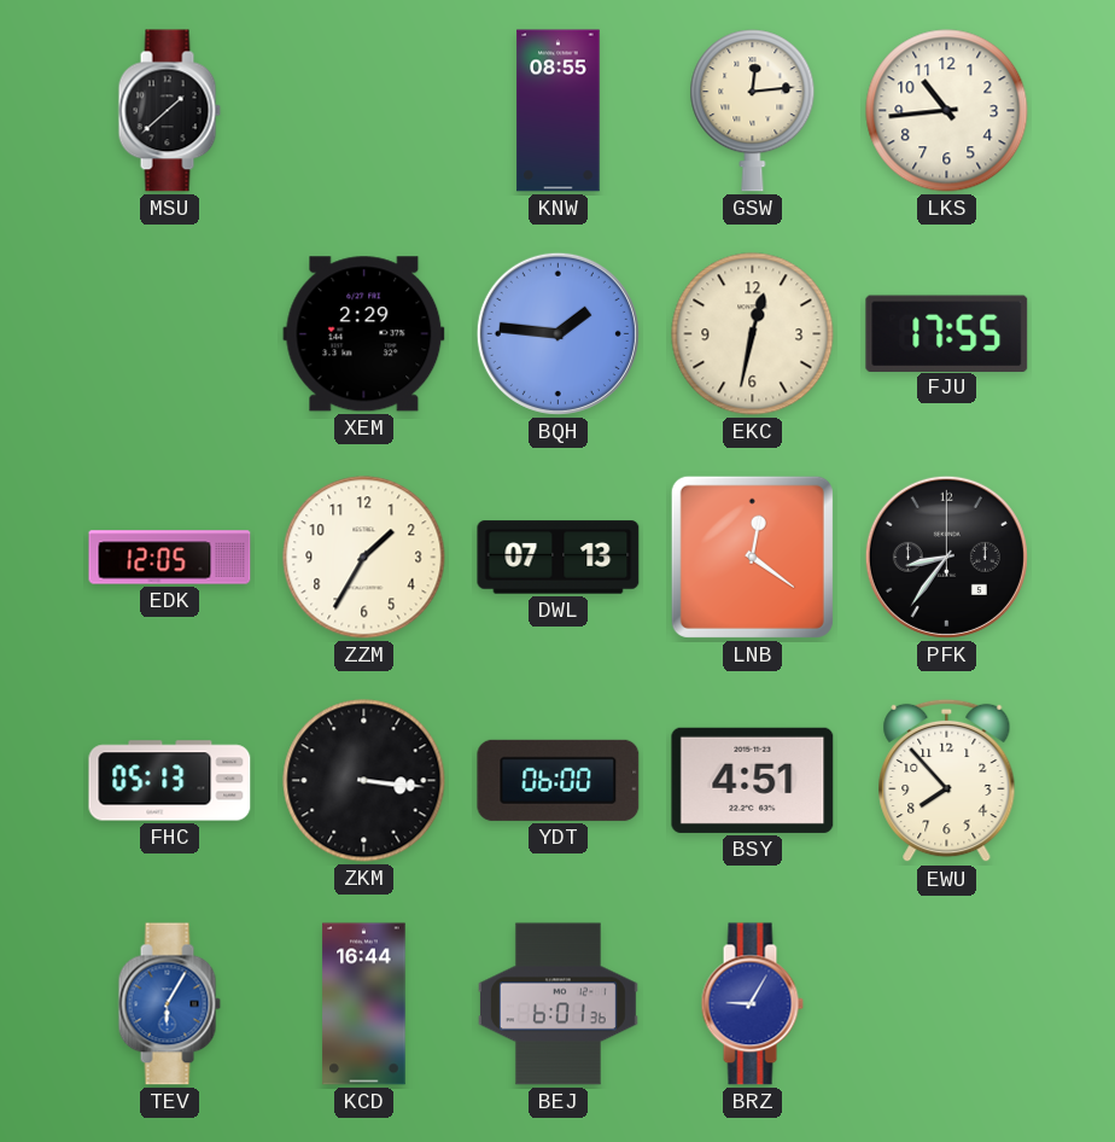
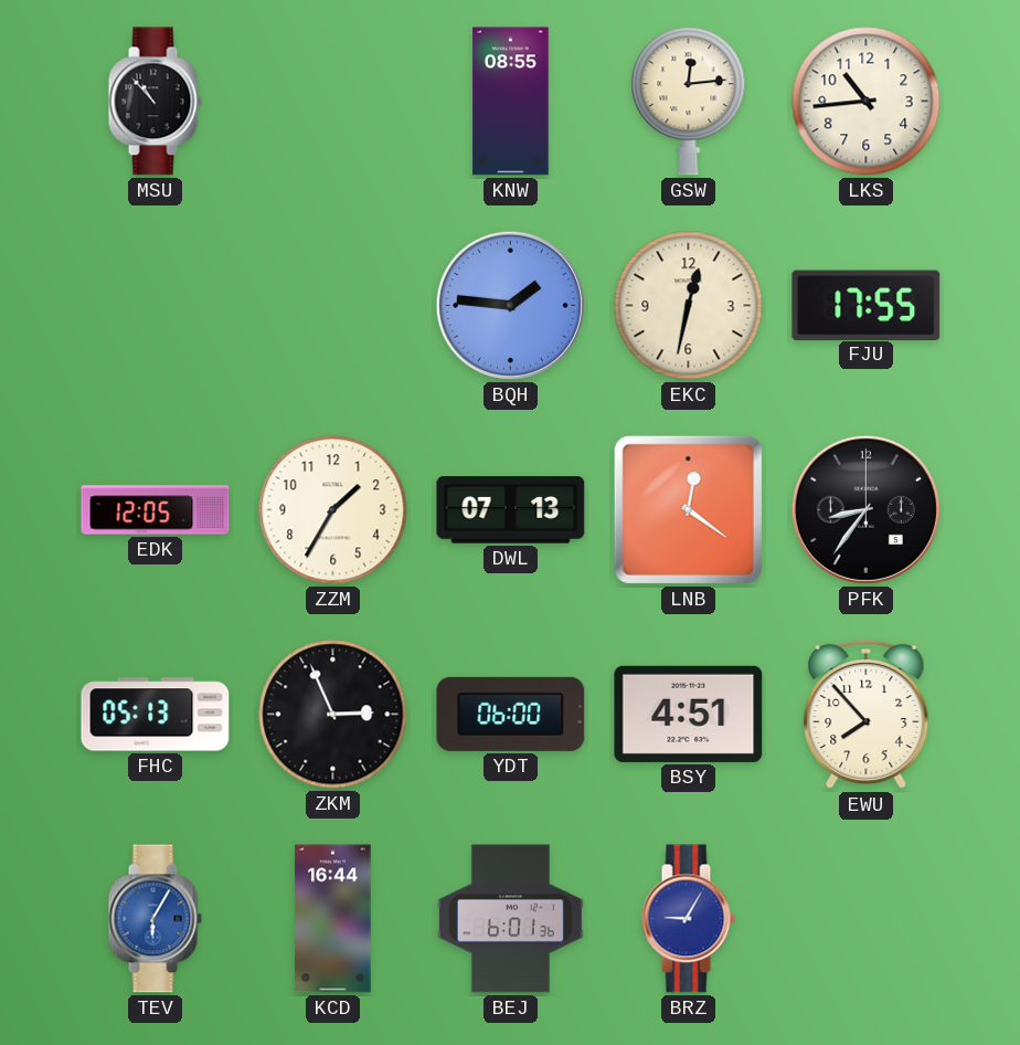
MSU: 1:38 -> 10:53 (155, 102)
XEM: 2:29 -> none (364, 334)
ZKM: 3:16 -> 2:56 (333, 715)
